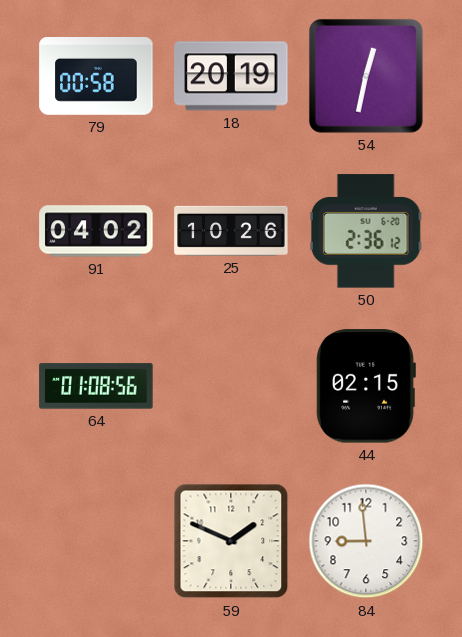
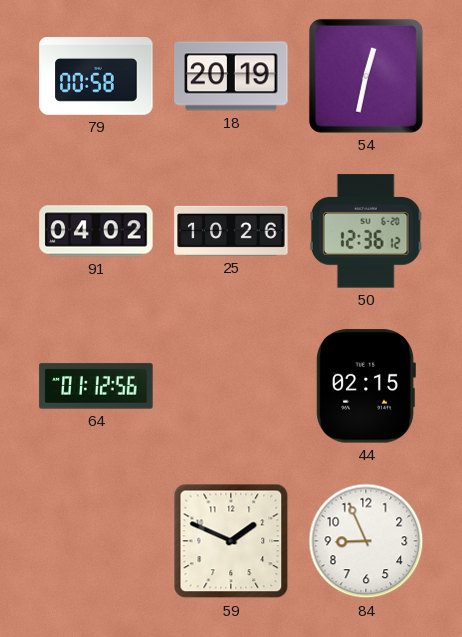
50: 2:36 -> 12:36 (366, 231)
64: 01:08 -> 01:12 (96, 386)
84: 8:59 -> 8:56 (366, 541)
